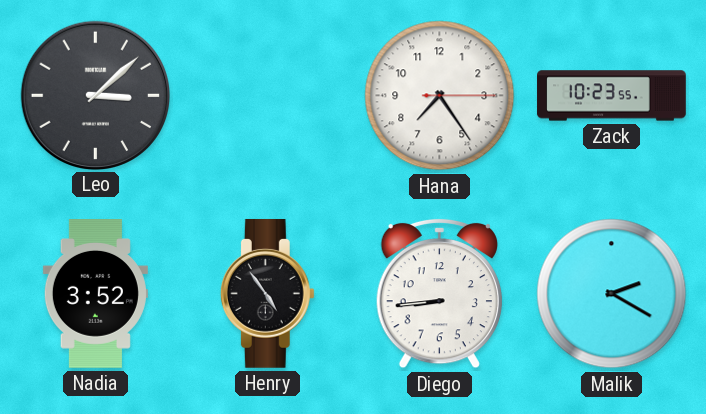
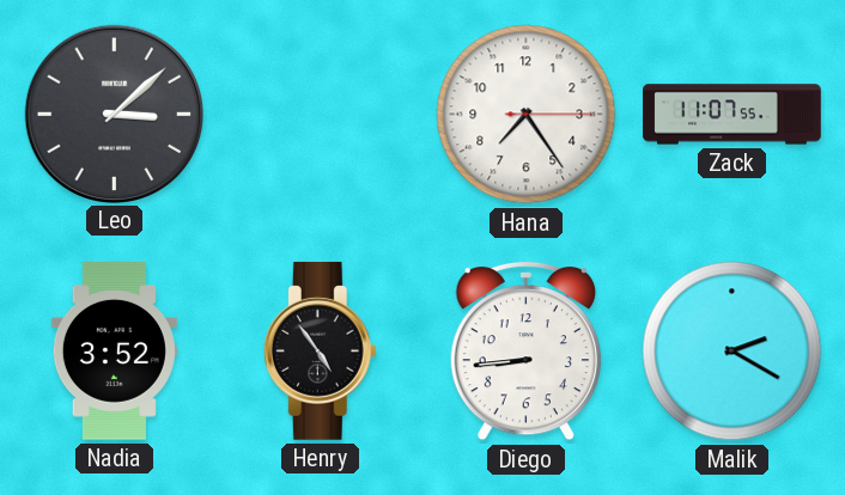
Zack: 10:23 -> 11:07 (732, 115)
